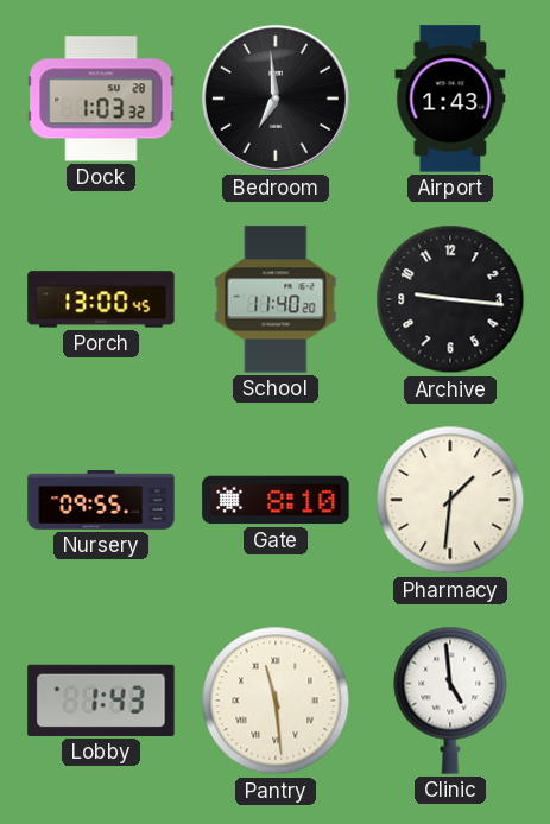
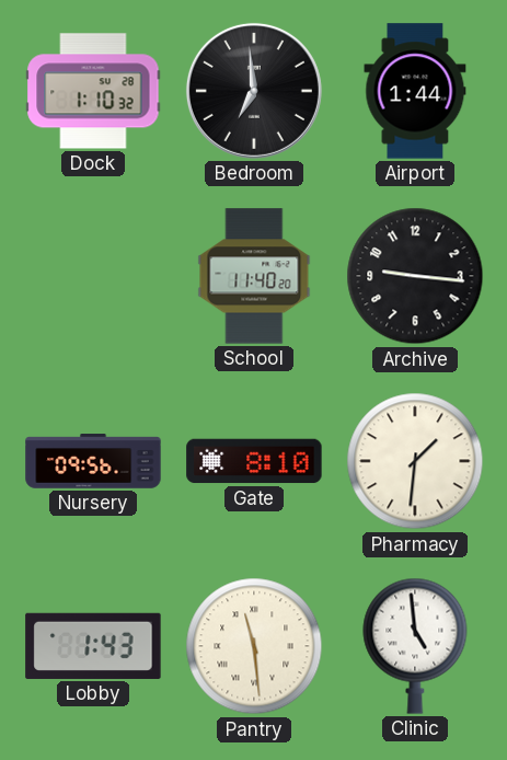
Dock: 1:03 -> 1:10 (93, 91)
Airport: 1:43 -> 1:44 (415, 91)
Porch: 13:00 -> none (101, 299)
Nursery: 09:55 -> 09:56 (93, 461)
